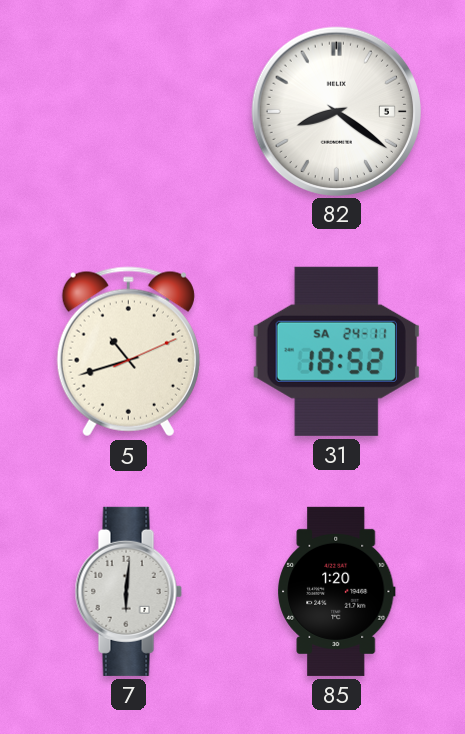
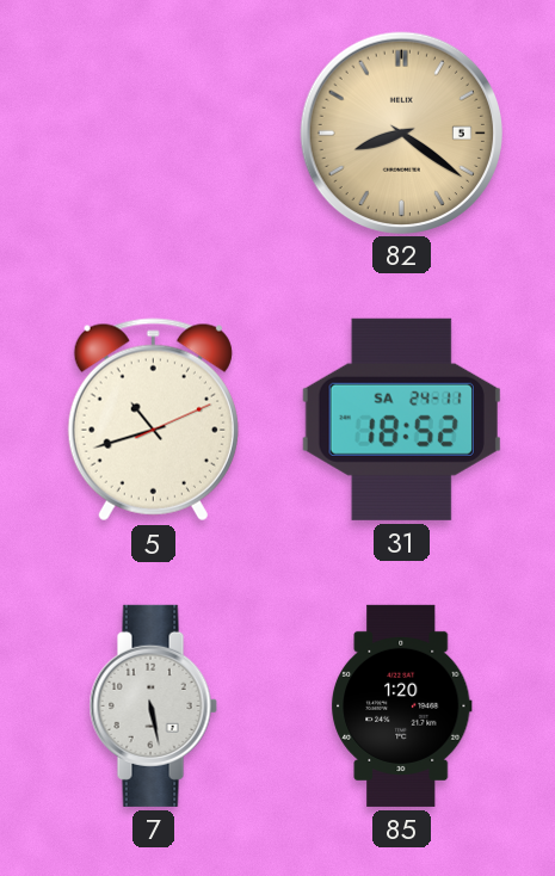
82 dial: white -> champagne (401, 132)
7: 6:01 -> 5:28 (153, 705)
